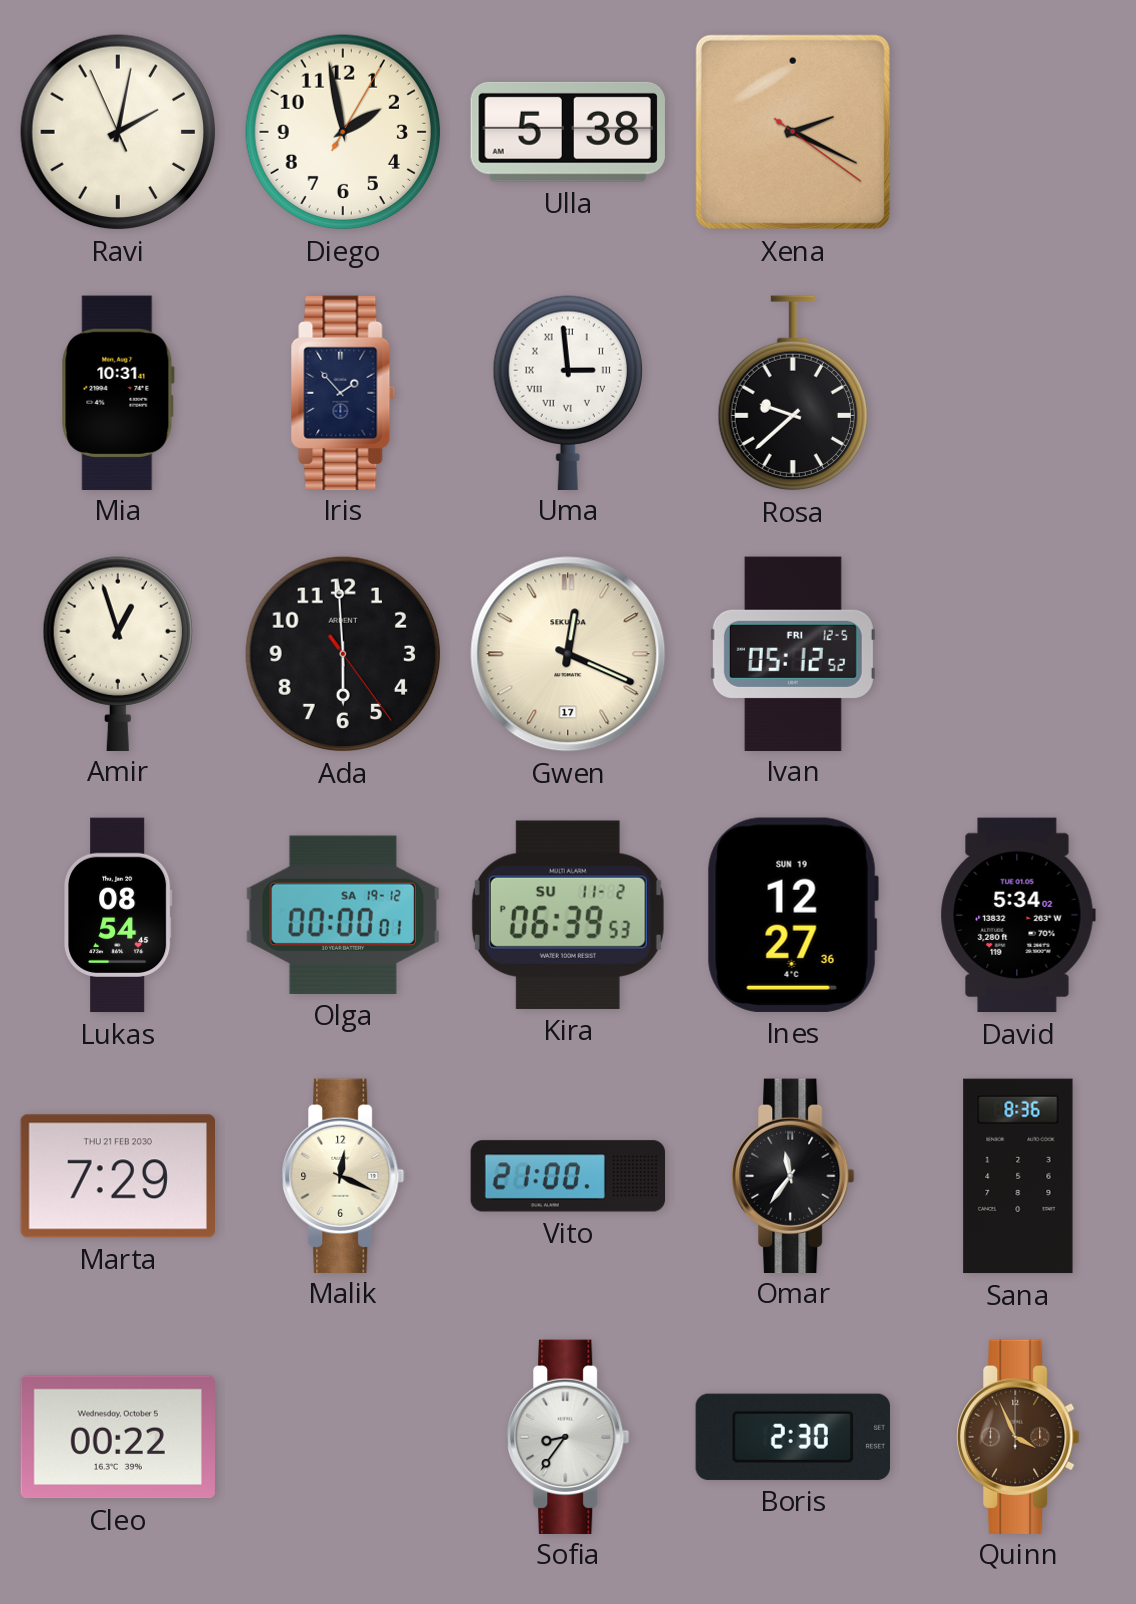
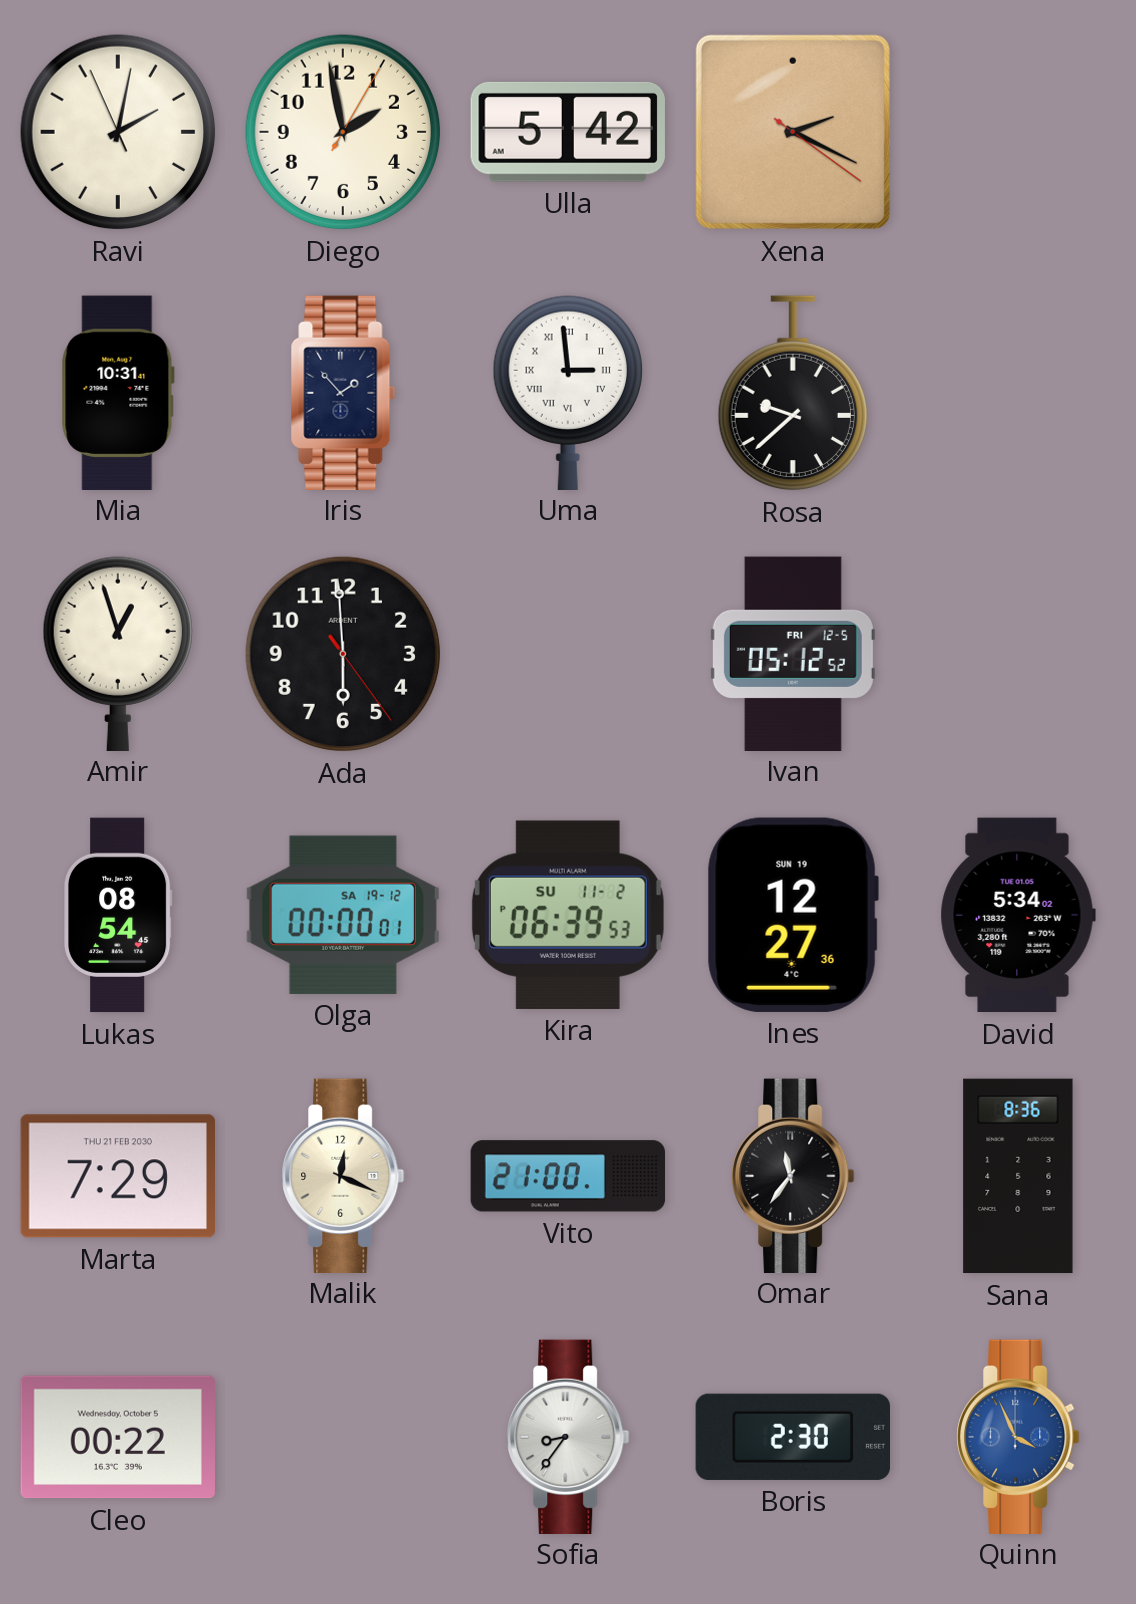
Ulla: 5:38 -> 5:42 (568, 132)
Gwen: 12:19 -> none (568, 654)
Quinn dial: brown -> blue (1018, 1436)
